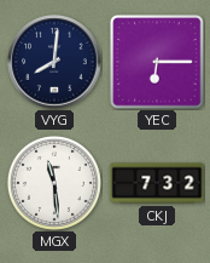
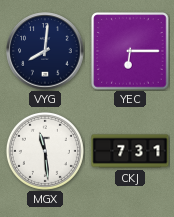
CKJ: 7:32 -> 7:31 (130, 151)
